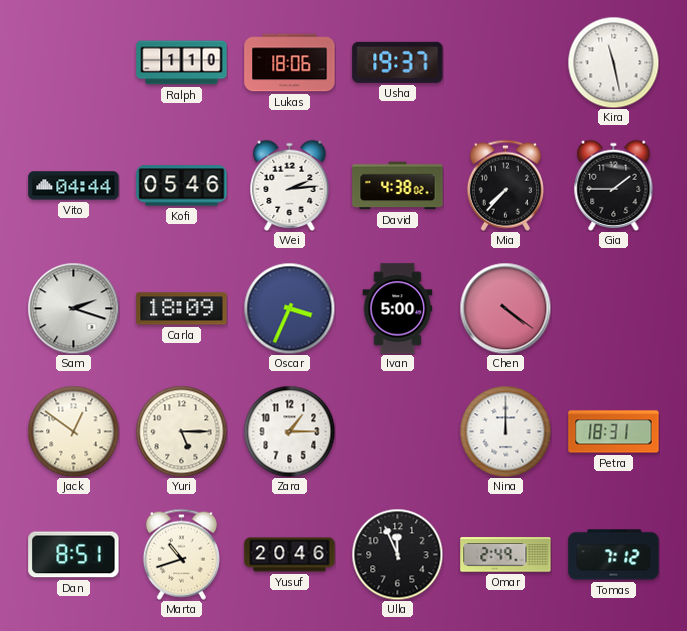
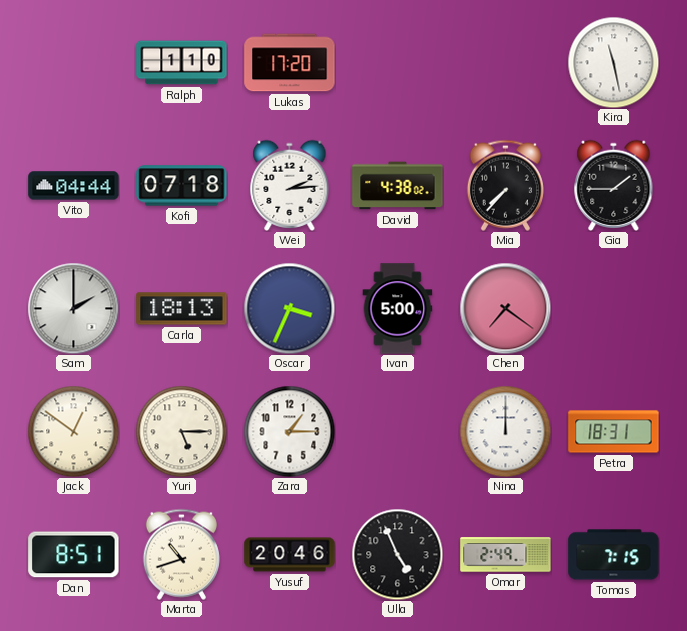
Lukas: 18:06 -> 17:20 (290, 63)
Usha: 19:37 -> none (398, 62)
Kofi: 05:46 -> 07:18 (182, 186)
Sam: 2:18 -> 2:00 (73, 308)
Carla: 18:09 -> 18:13 (182, 309)
Chen: 4:21 -> 7:21 (505, 308)
Ulla: 11:56 -> 4:56 (397, 554)
Tomas: 7:12 -> 7:15 (614, 555)
